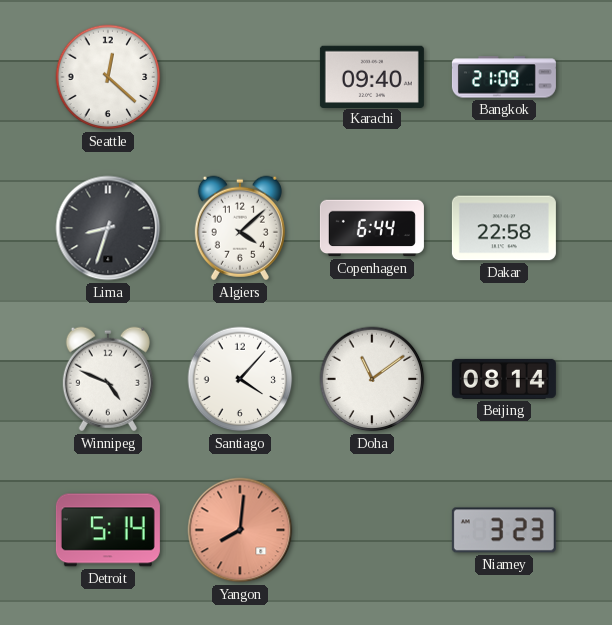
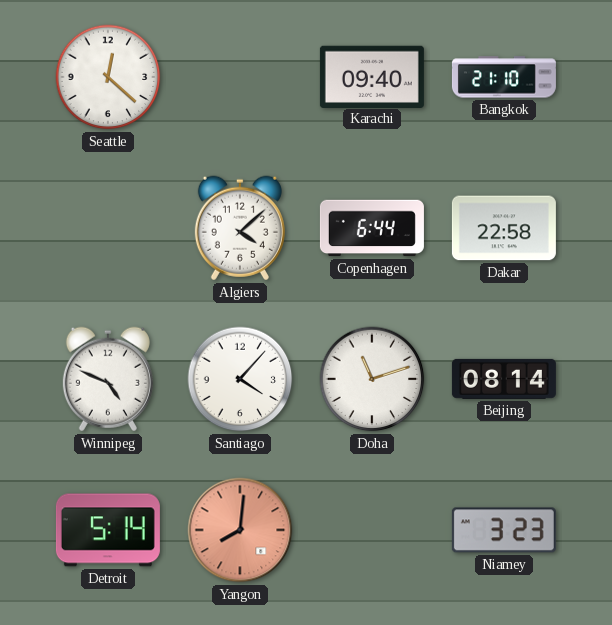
Bangkok: 21:09 -> 21:10 (504, 77)
Lima: 8:33 -> none (108, 228)
Doha: 11:09 -> 11:12 (372, 379)
